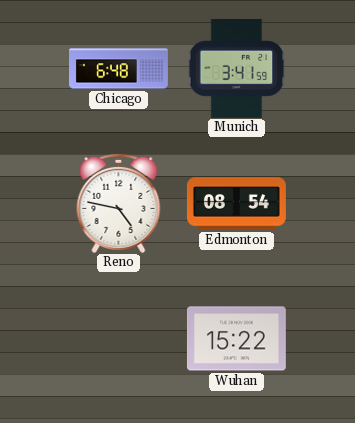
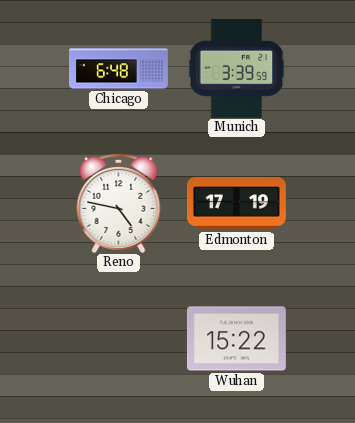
Munich: 3:41 -> 3:39 (237, 68)
Edmonton: 08:54 -> 17:19 (236, 204)
